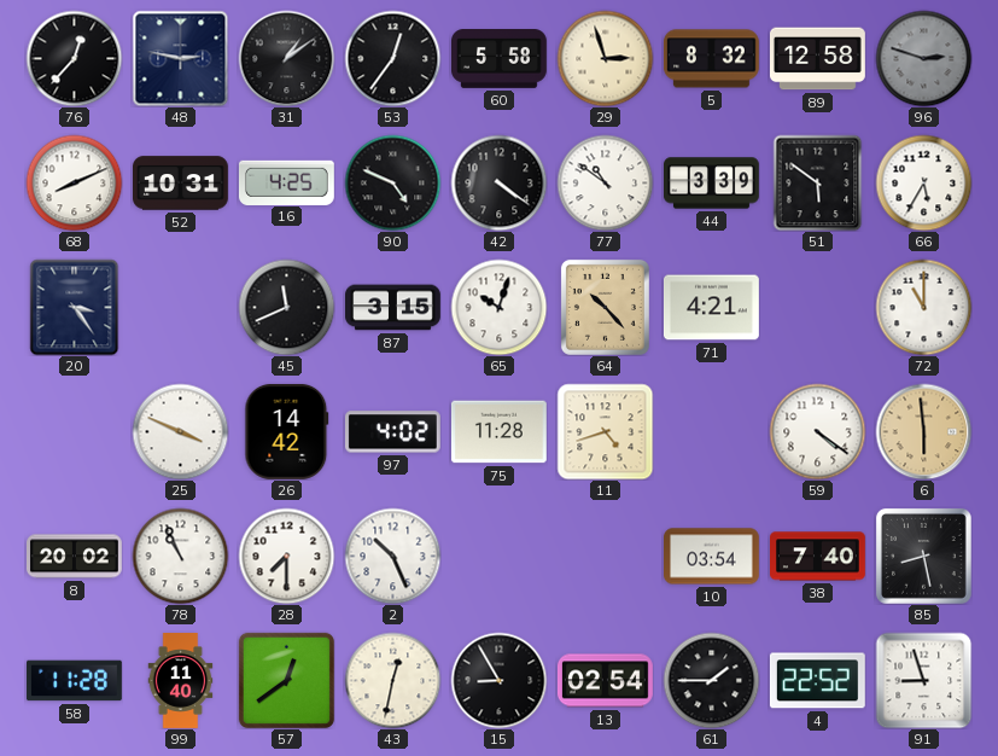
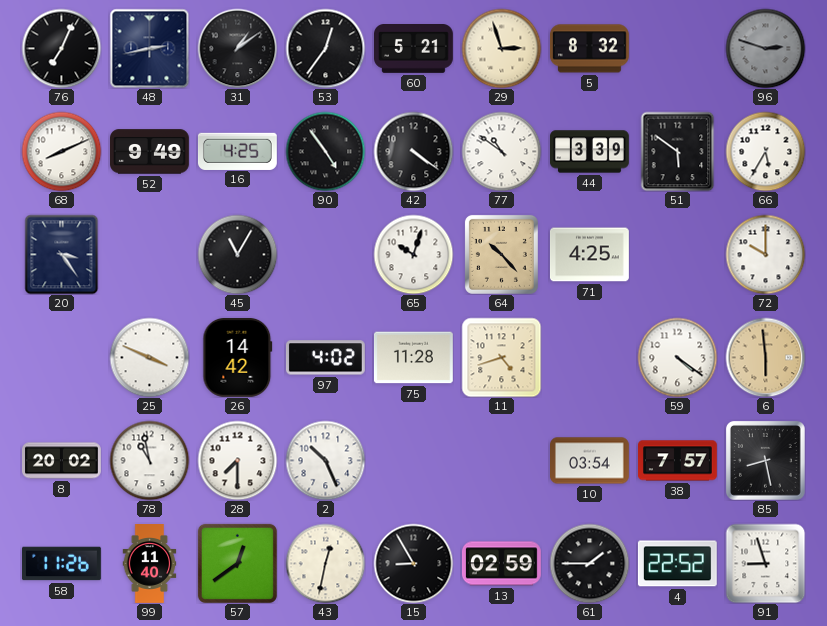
76: 12:37 -> 7:04 (61, 48)
48: 2:47 -> 2:43 (149, 48)
60: 5:58 -> 5:21 (414, 49)
89: 12:58 -> none (818, 59)
52: 10:31 -> 9:49 (150, 152)
90: 4:49 -> 4:54 (325, 151)
45: 11:41 -> 11:05 (237, 254)
87: 3:15 -> none (393, 308)
71: 4:21 -> 4:25 (589, 255)
72: 11:00 -> 10:00 (765, 254)
78: 10:56 -> 10:58 (149, 460)
38: 7:40 -> 7:57 (678, 461)
58: 11:28 -> 11:26 (62, 564)
13: 02:54 -> 02:59 (501, 564)
